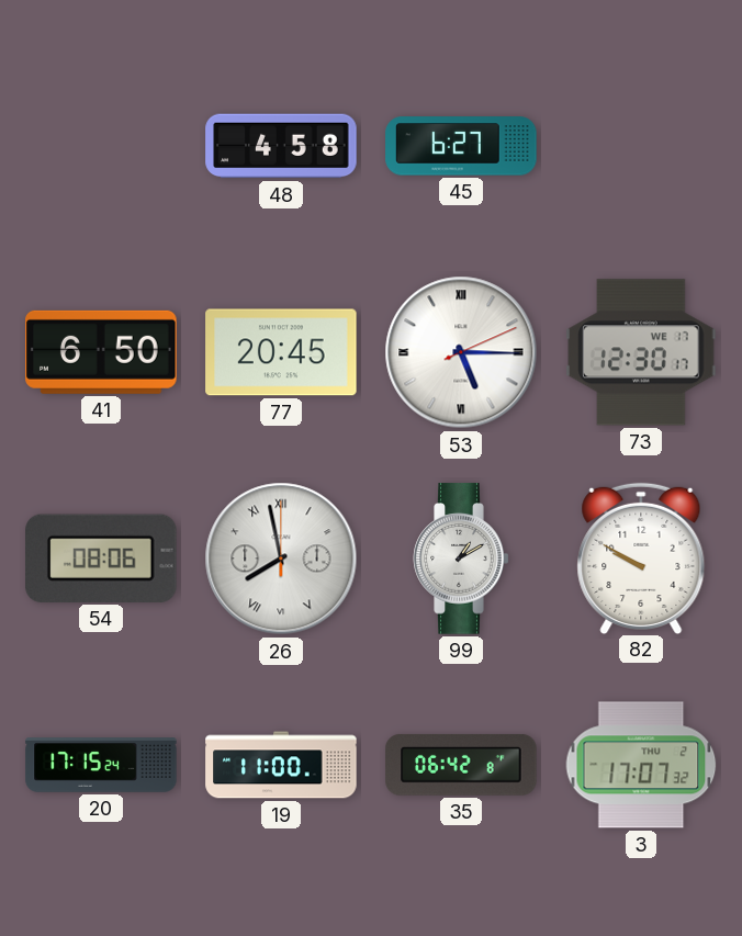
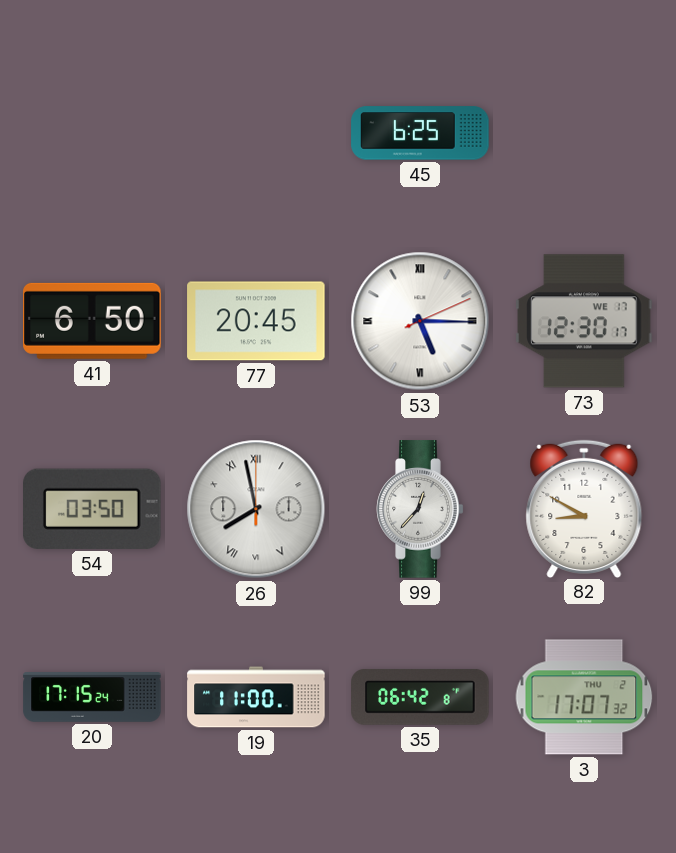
48: 4:58 -> none (281, 146)
45: 6:27 -> 6:25 (420, 133)
54: 08:06 -> 03:50 (93, 509)
99: 1:10 -> 12:37 (420, 509)
82: 9:50 -> 8:50 (584, 508)
